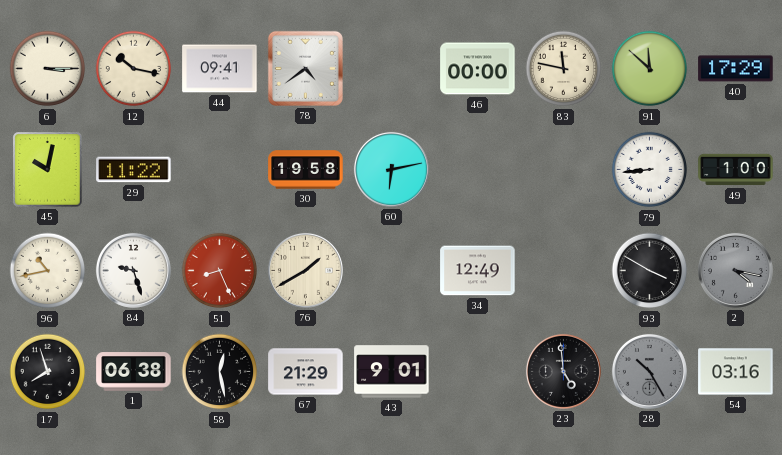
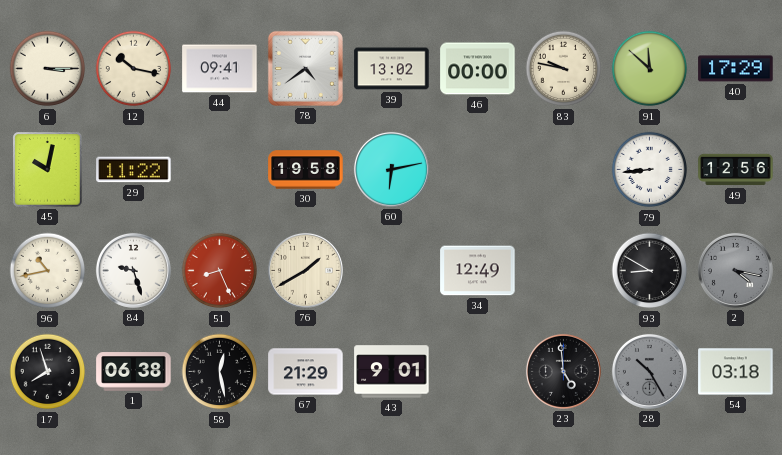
39: none -> 13:02 (392, 69)
83: 11:47 -> 9:47 (564, 69)
49: 1:00 -> 12:56 (736, 170)
93: 3:50 -> 8:50 (650, 271)
54: 03:16 -> 03:18 (736, 372)
